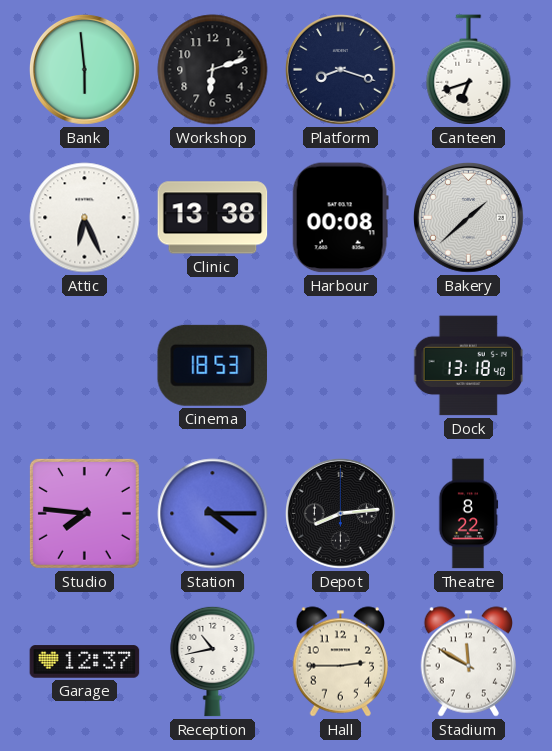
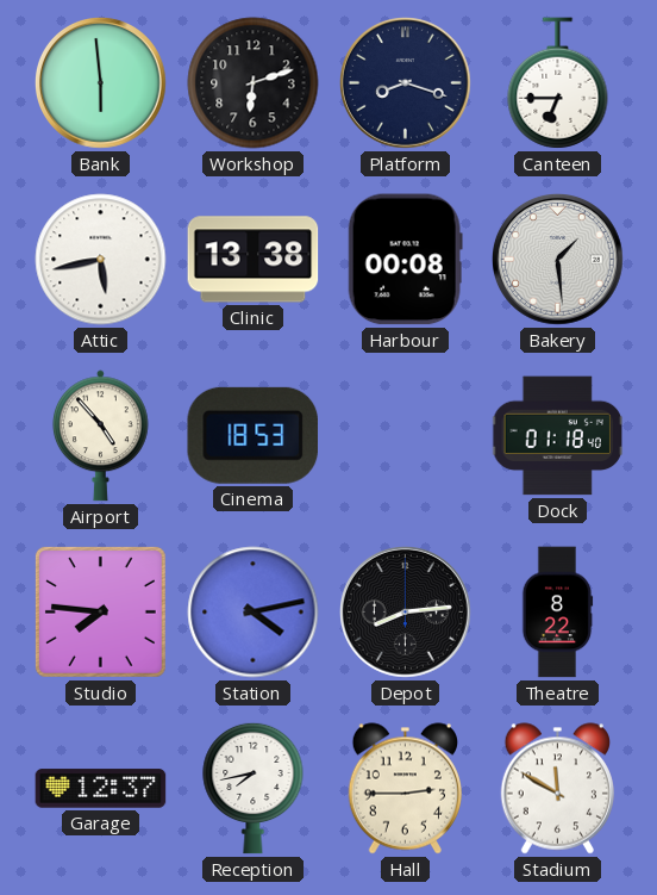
Canteen: 6:42 -> 6:45 (558, 83)
Attic: 6:26 -> 5:43 (101, 260)
Bakery: 1:38 -> 1:29 (558, 260)
Airport: none -> 4:53 (100, 436)
Dock: 13:18 -> 01:18 (557, 436)
Station: 4:15 -> 4:13 (254, 613)
Reception: 10:43 -> 7:43 (254, 788)
